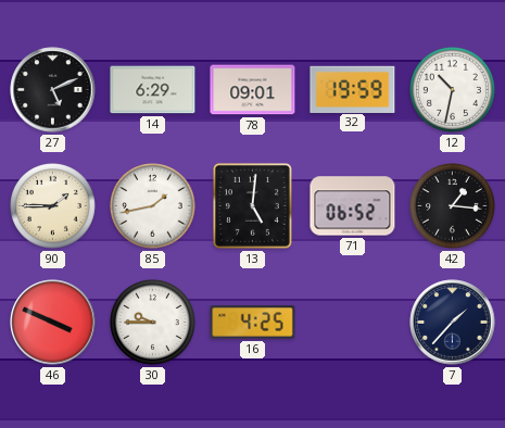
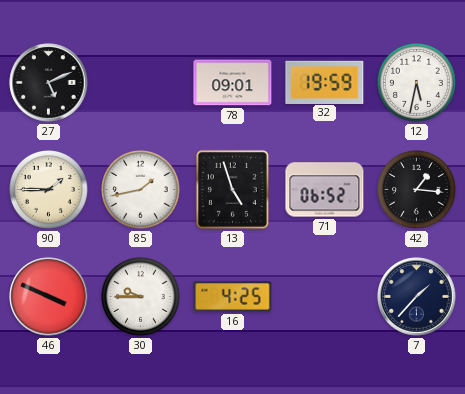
14: 6:29 -> none (153, 90)
12: 10:32 -> 5:32 (417, 83)
13: 5:01 -> 4:57 (232, 189)
